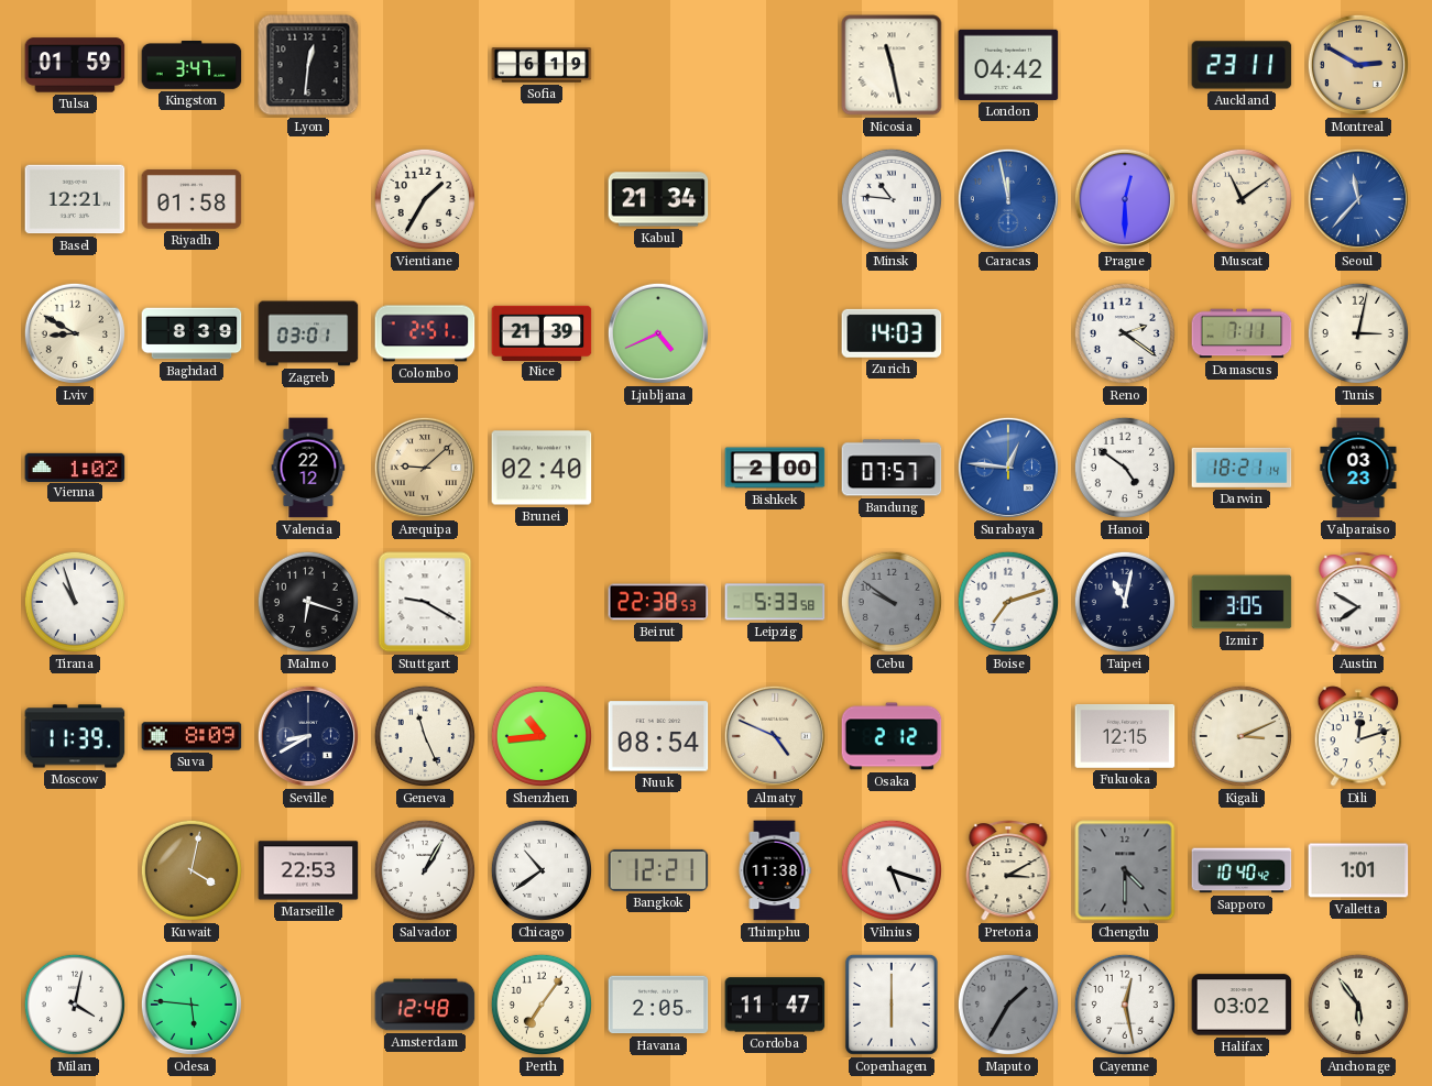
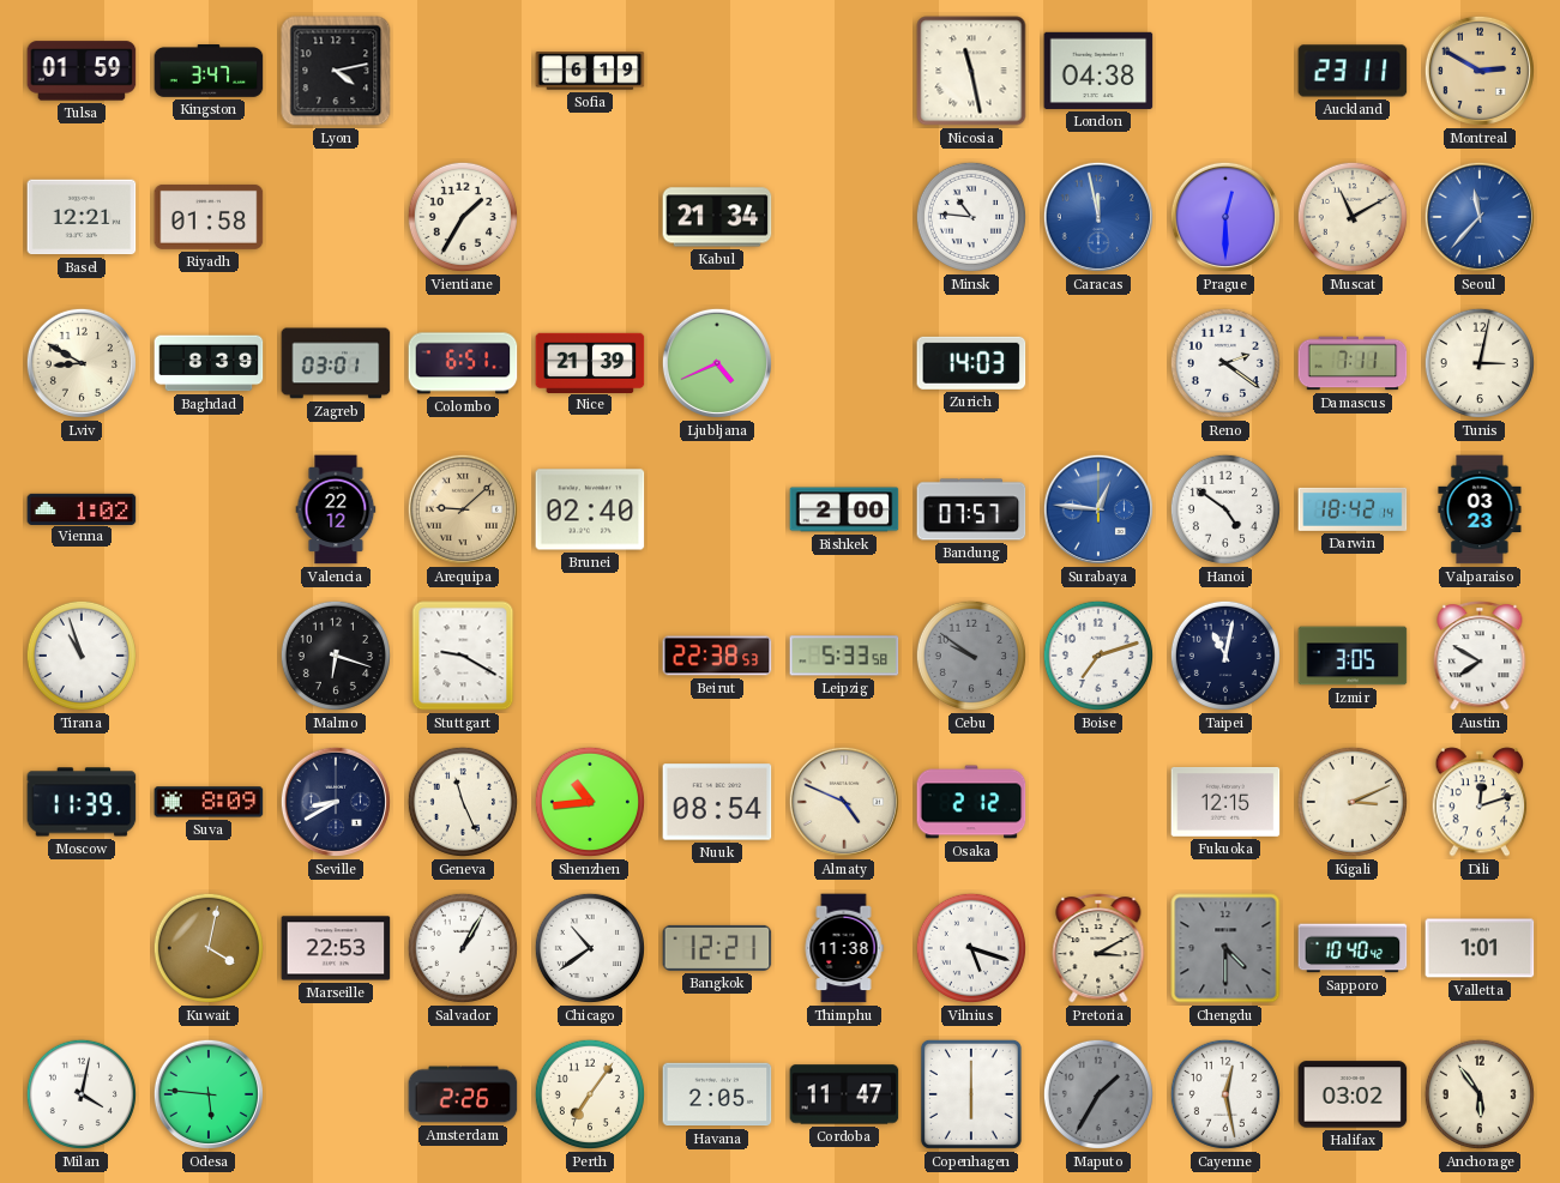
Lyon: 12:31 -> 4:13 (336, 71)
London: 04:42 -> 04:38 (1098, 71)
Muscat: 11:09 -> 11:10 (1353, 217)
Colombo: 2:51 -> 6:51 (463, 363)
Darwin: 18:21 -> 18:42 (1353, 509)
Amsterdam: 12:48 -> 2:26 (463, 1094)
